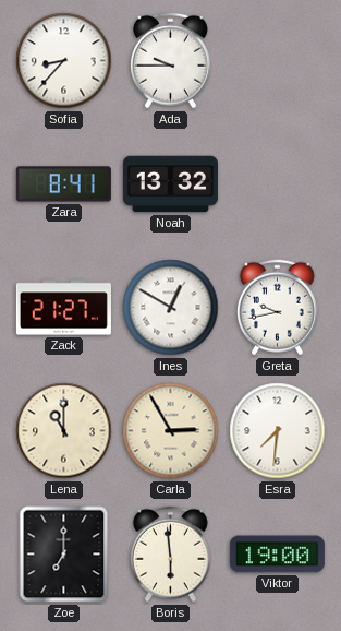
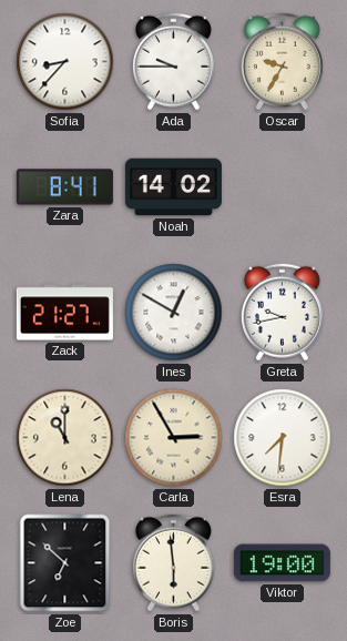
Oscar: none -> 9:35 (282, 62)
Noah: 13:32 -> 14:02 (173, 187)
Zoe: 7:00 -> 6:52 (65, 563)
